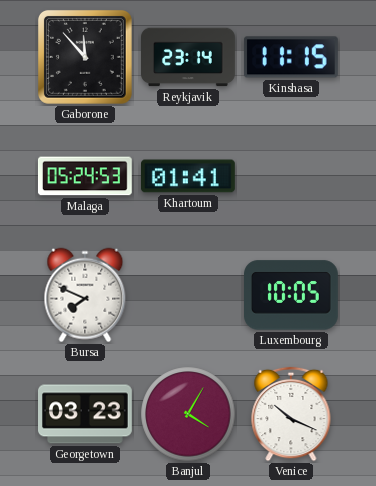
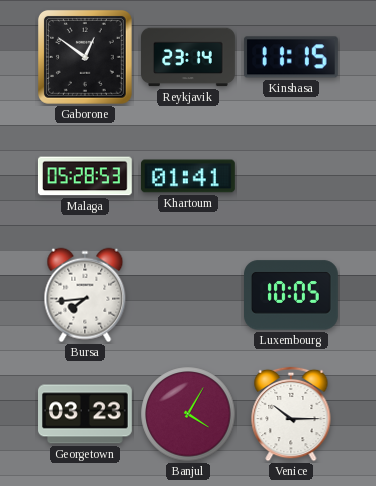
Gaborone: 11:53 -> 12:51 (85, 57)
Malaga: 05:24 -> 05:28 (85, 176)
Bursa: 7:49 -> 7:44 (85, 295)
Venice: 10:19 -> 10:15 (291, 414)
